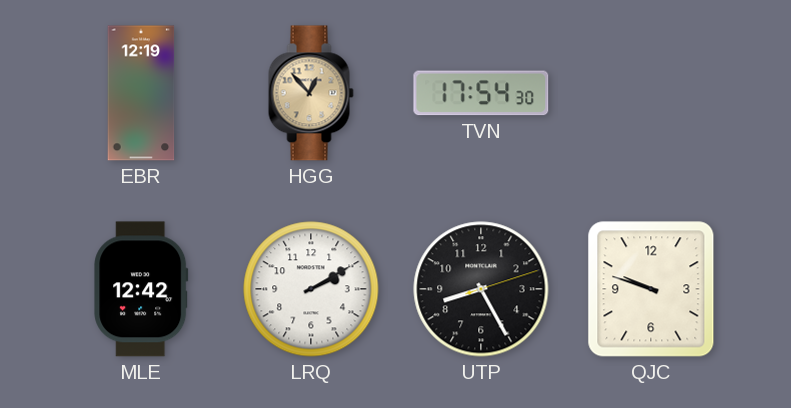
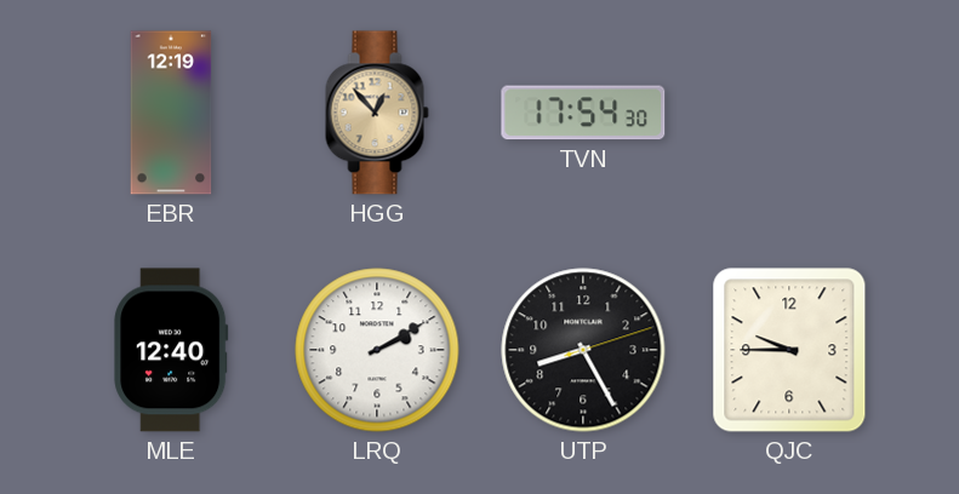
MLE: 12:42 -> 12:40 (171, 350)
QJC: 9:48 -> 9:45 (789, 350)
